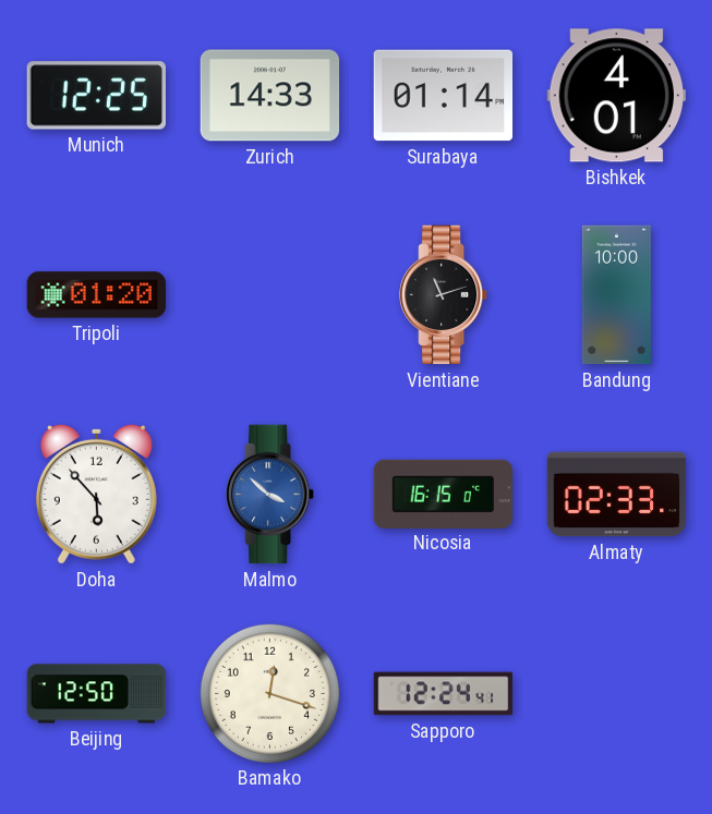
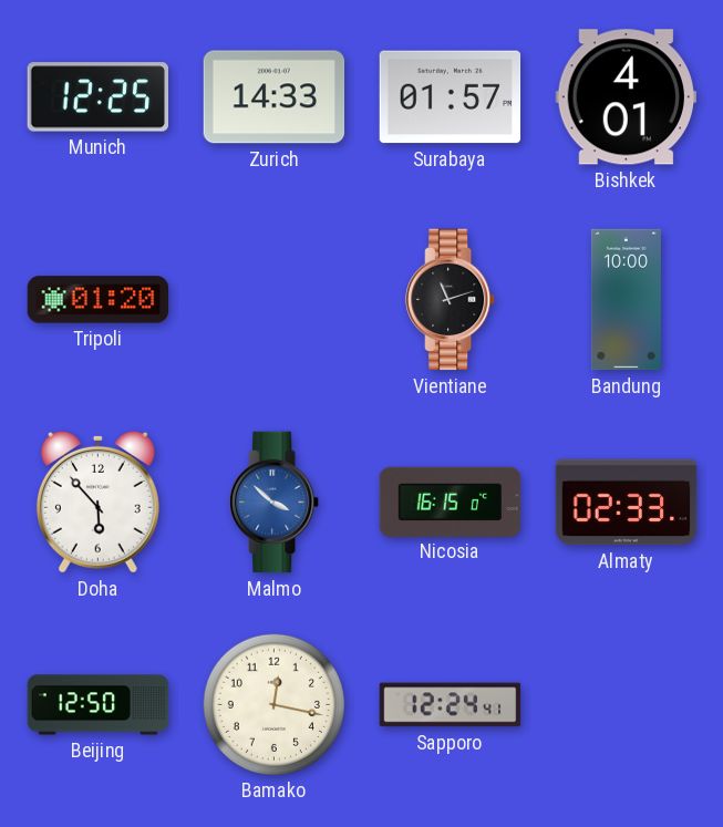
Surabaya: 01:14 -> 01:57 (451, 97)
Bamako: 12:18 -> 12:17 (273, 704)
